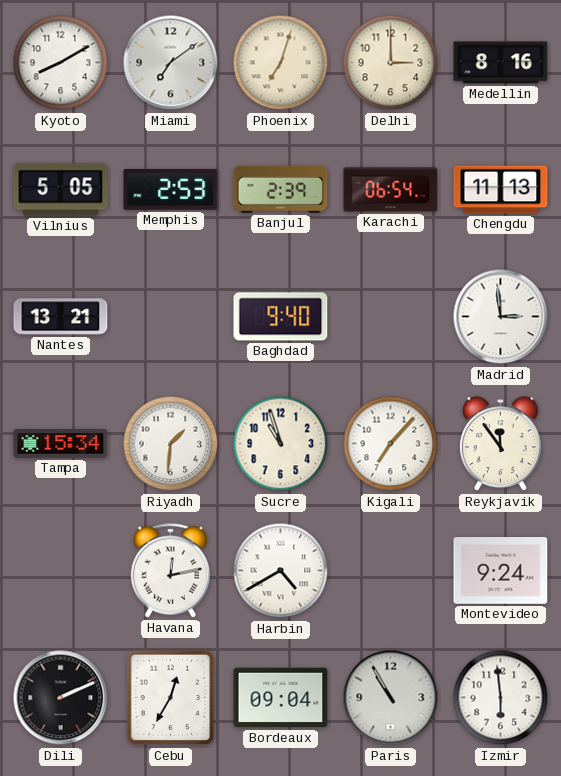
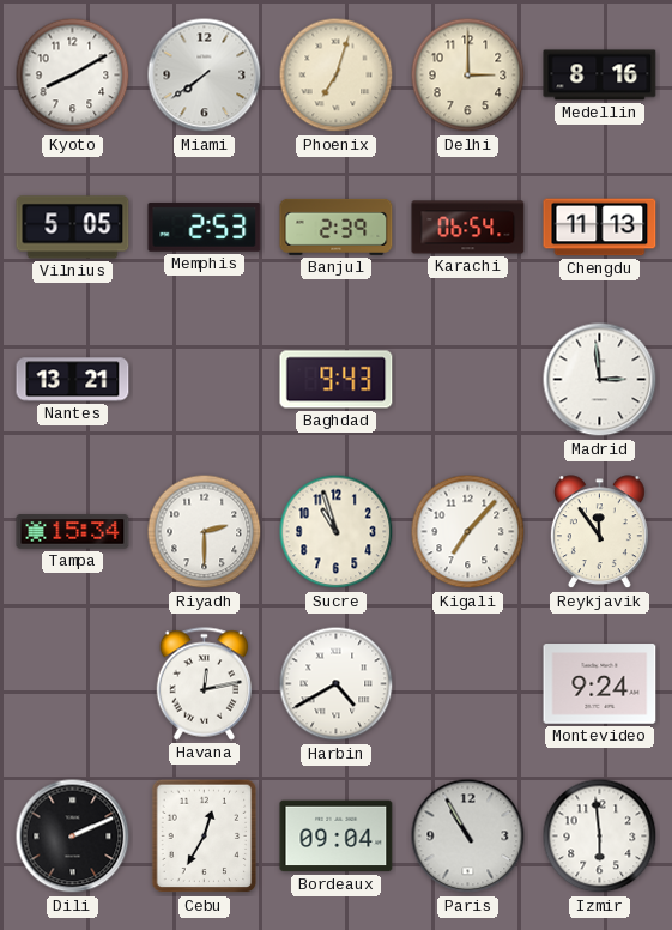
Miami: 7:09 -> 7:39 (205, 76)
Baghdad: 9:40 -> 9:43 (337, 380)
Riyadh: 1:31 -> 2:30 (205, 532)
